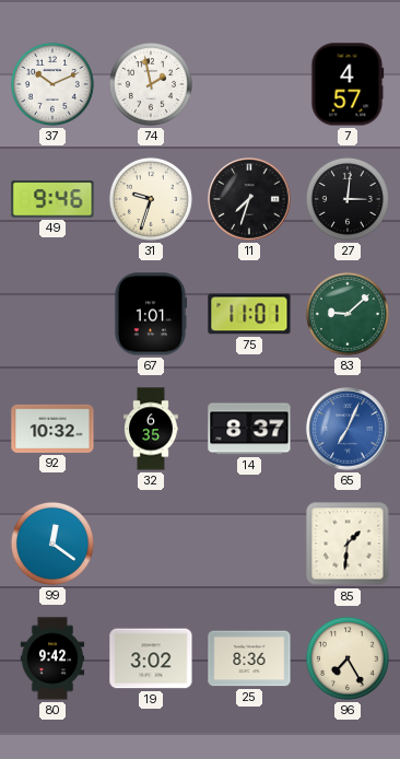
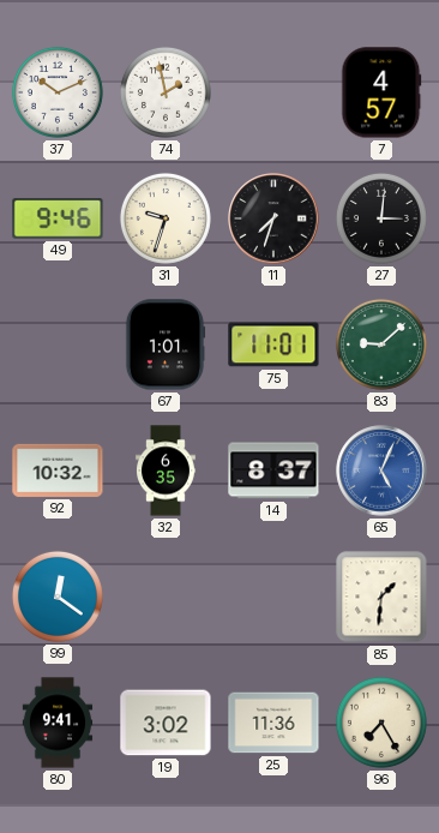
65: 7:04 -> 5:04 (381, 471)
80: 9:42 -> 9:41 (58, 723)
25: 8:36 -> 11:36 (273, 723)
